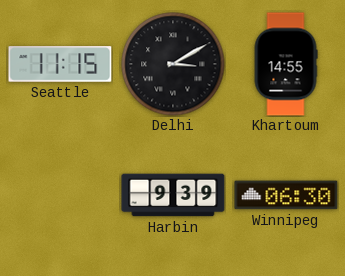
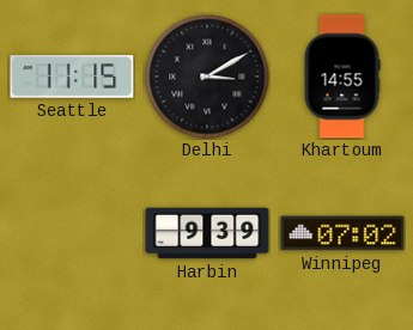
Winnipeg: 06:30 -> 07:02 (342, 233)
